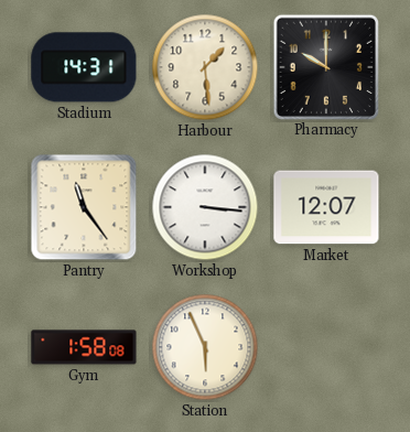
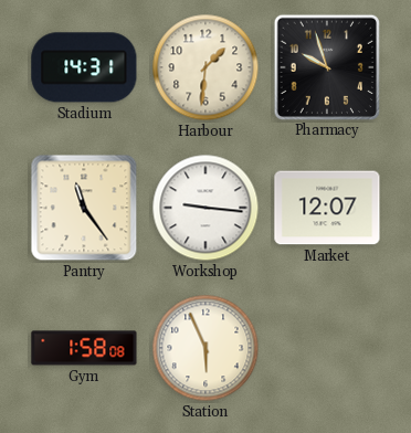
Harbour: 1:29 -> 1:31 (205, 67)
Pharmacy: 10:00 -> 9:57 (326, 66)
Workshop: 3:16 -> 9:16 (205, 208)
